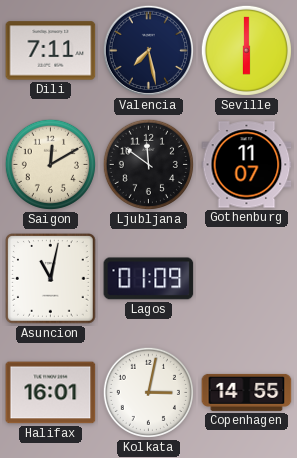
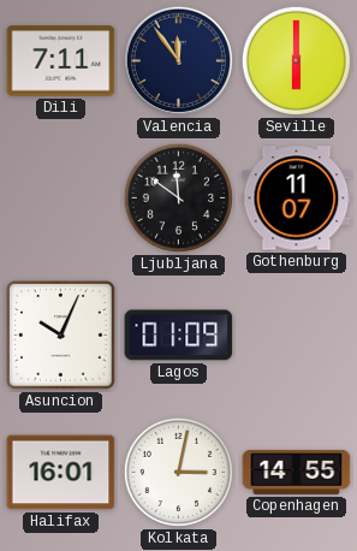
Valencia: 7:28 -> 11:54 (178, 60)
Saigon: 12:10 -> none (50, 164)
Asuncion: 11:02 -> 10:04 (61, 336)
